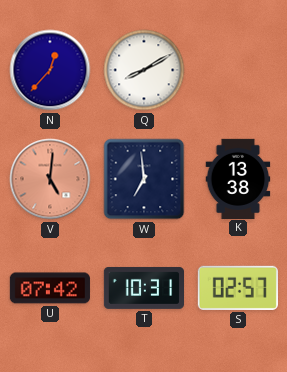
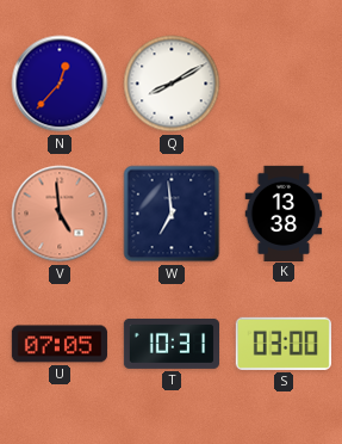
V: 5:01 -> 4:59 (60, 214)
U: 07:42 -> 07:05 (58, 344)
S: 02:57 -> 03:00 (284, 344)
